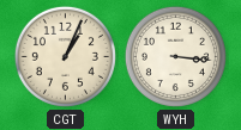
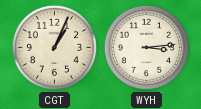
WYH: 3:16 -> 3:14 (146, 47)
